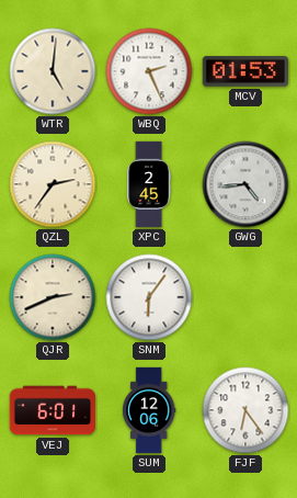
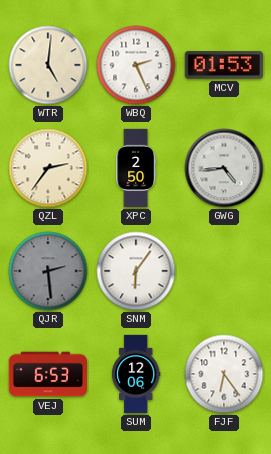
XPC: 2:45 -> 2:50 (136, 168)
QJR: 2:41 -> 2:29 (48, 271)
QJR dial: cream -> grey (48, 271)
VEJ: 6:01 -> 6:53 (48, 374)
